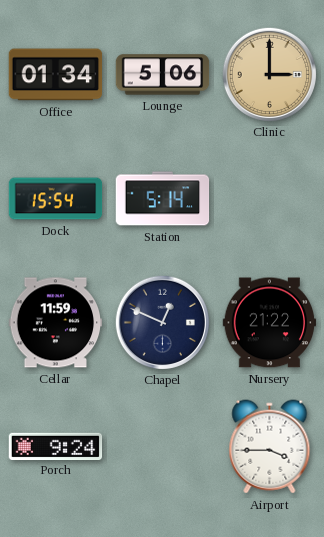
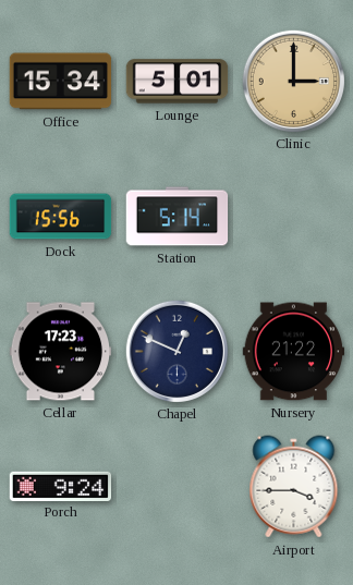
Office: 01:34 -> 15:34 (61, 82)
Lounge: 5:06 -> 5:01 (178, 82)
Dock: 15:54 -> 15:56 (61, 217)
Cellar: 11:59 -> 17:23 (61, 352)
